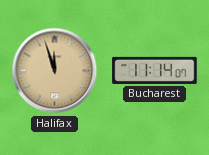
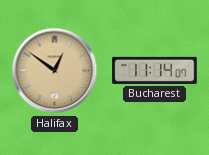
Halifax: 11:57 -> 12:51 (55, 71)
